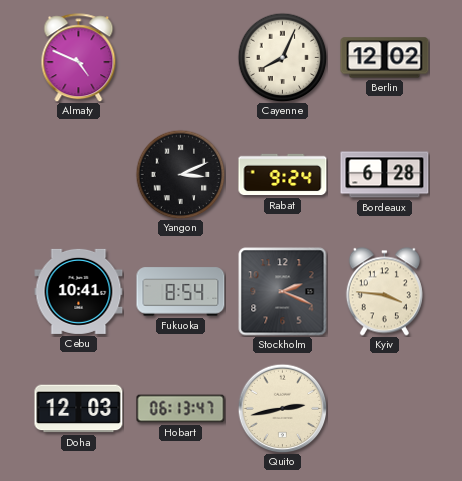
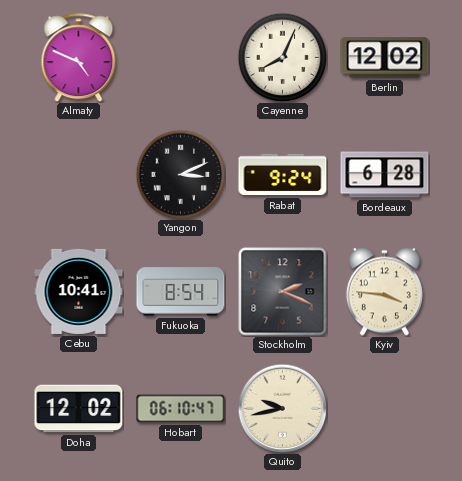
Doha: 12:03 -> 12:02 (79, 409)
Hobart: 06:13 -> 06:10 (181, 409)
Quito: 2:43 -> 9:43 (282, 408)
